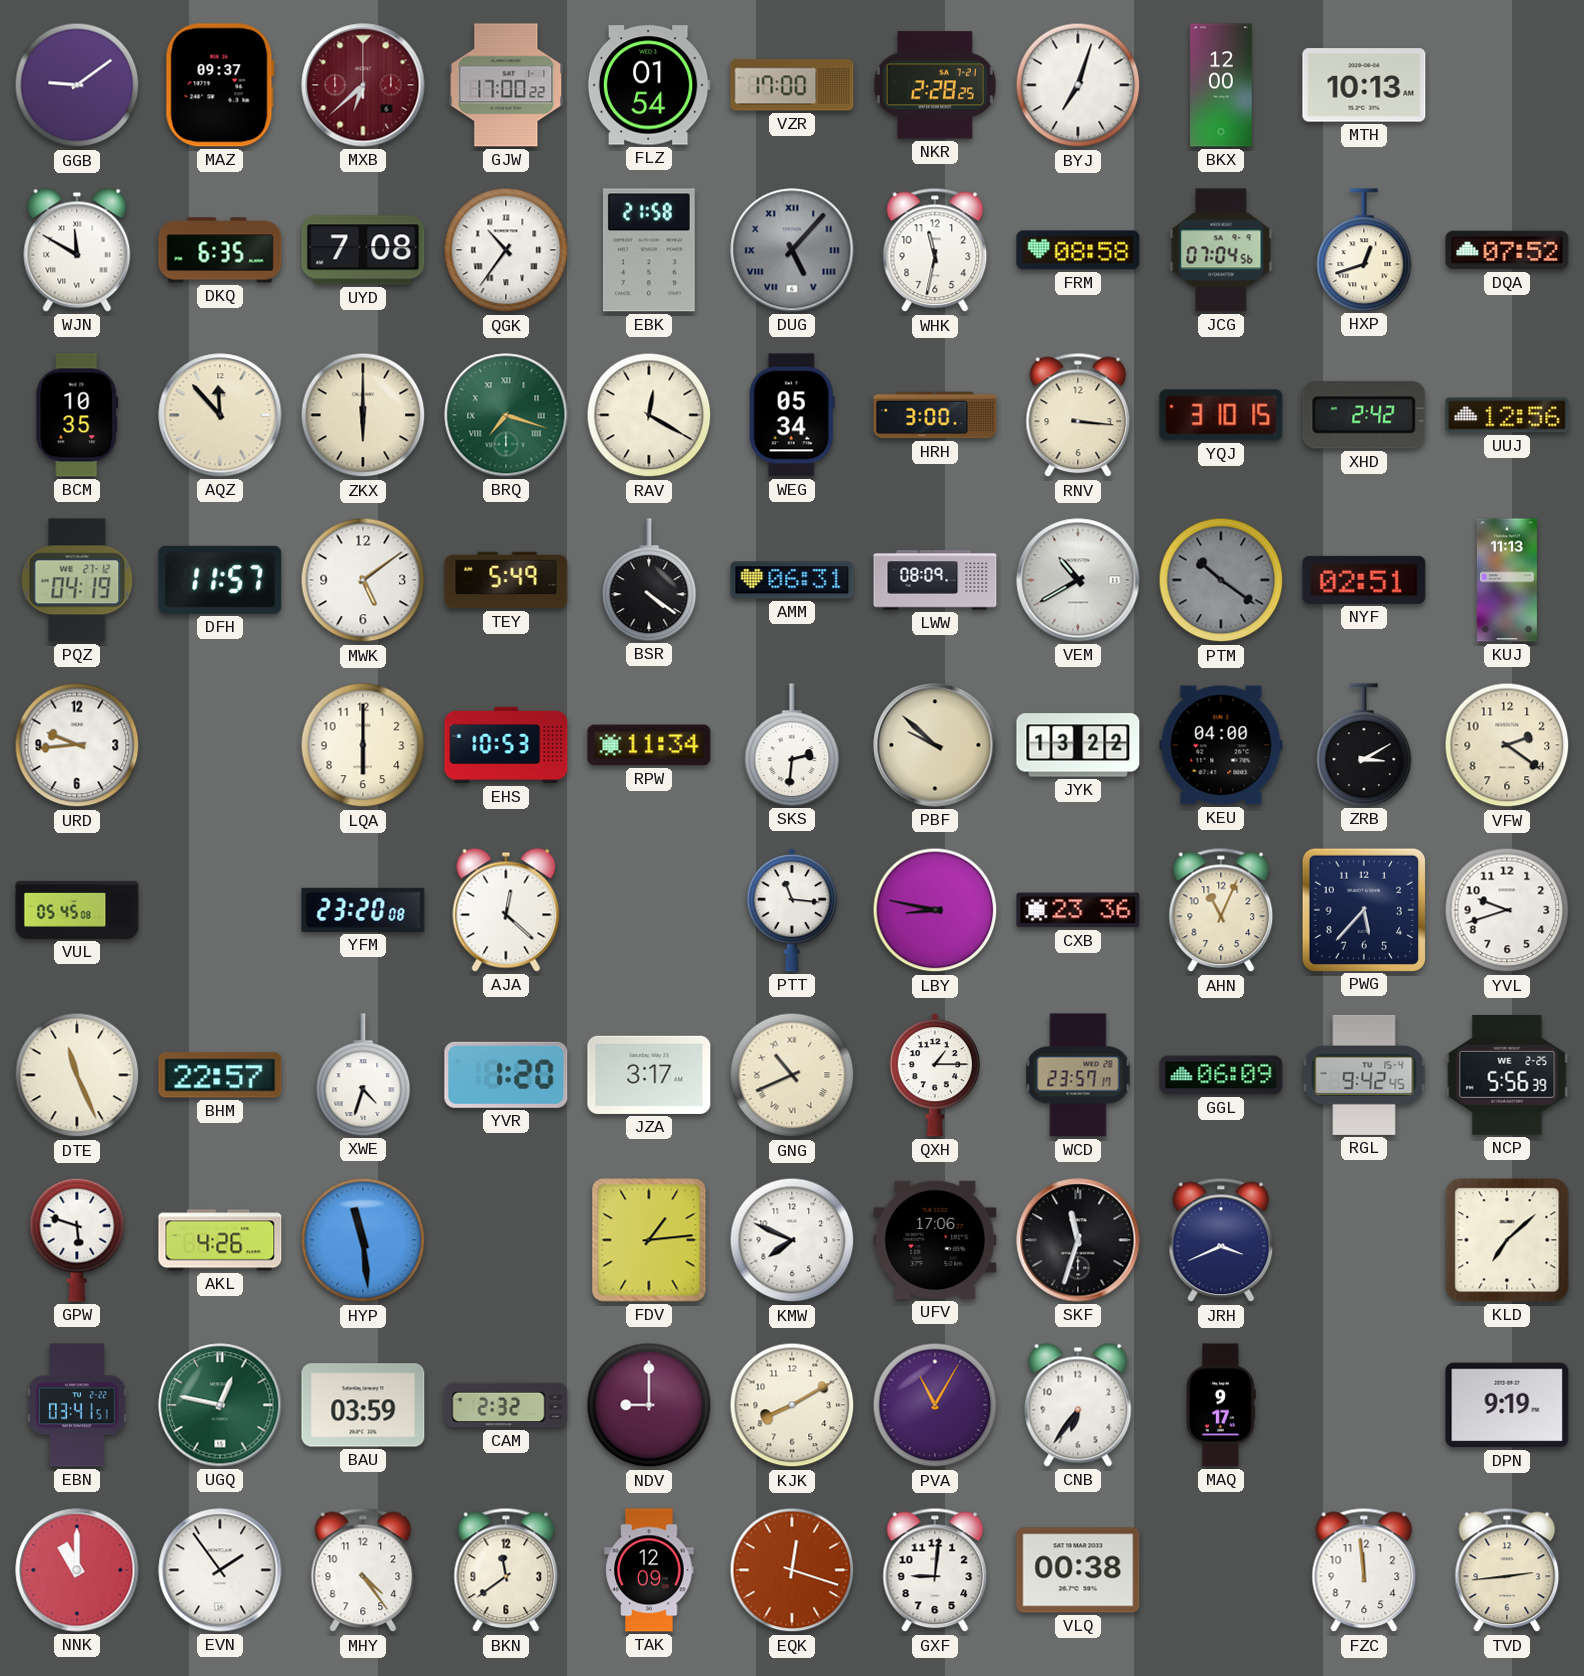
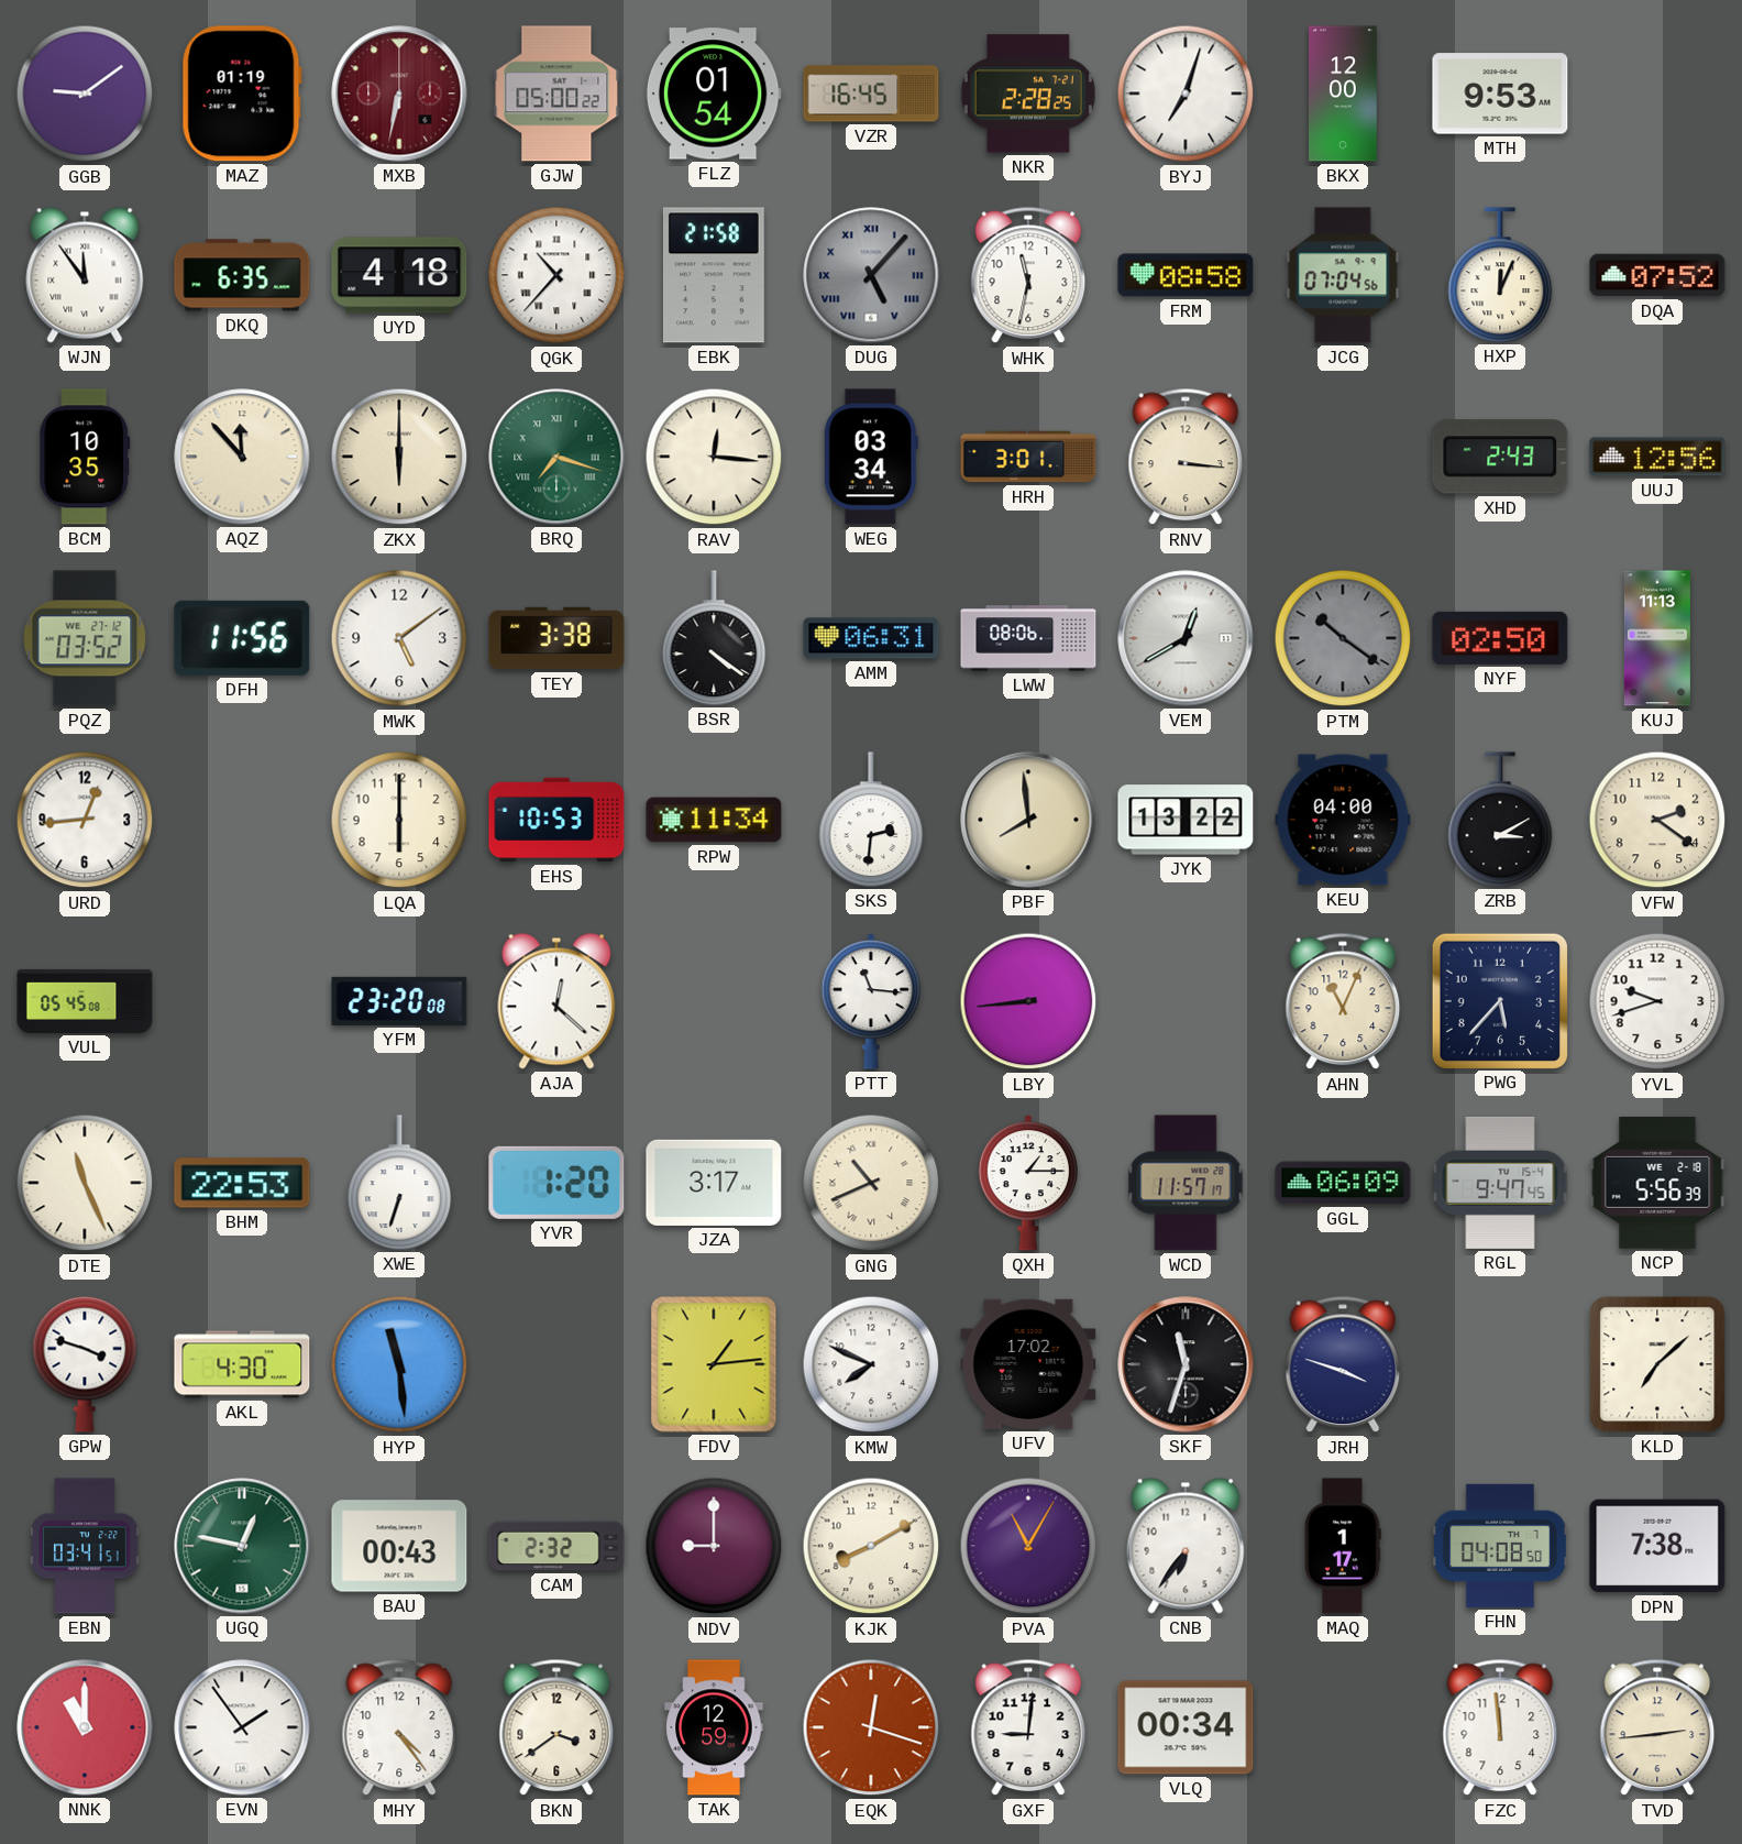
MAZ: 09:37 -> 01:19 (242, 94)
MXB: 6:38 -> 6:32 (399, 94)
GJW: 17:00 -> 05:00 (556, 94)
VZR: 17:00 -> 16:45 (871, 94)
MTH: 10:13 -> 9:53 (1500, 94)
WJN: 11:50 -> 11:54 (85, 275)
UYD: 7:08 -> 4:18 (399, 275)
QGK: 10:36 -> 10:37 (556, 275)
HXP: 12:42 -> 12:04 (1500, 275)
RAV: 12:20 -> 12:16 (714, 457)
WEG: 05:34 -> 03:34 (871, 457)
HRH: 3:00 -> 3:01 (1028, 457)
YQJ: 3:10 -> none (1221, 415)
XHD: 2:42 -> 2:43 (1500, 457)
PQZ: 04:19 -> 03:52 (85, 638)
DFH: 11:57 -> 11:56 (242, 638)
TEY: 5:49 -> 3:38 (556, 638)
LWW: 08:09 -> 08:06 (1028, 638)
VEM: 10:40 -> 12:40 (1186, 638)
NYF: 02:51 -> 02:50 (1500, 638)
URD: 9:44 -> 12:44 (85, 820)
PBF: 9:52 -> 7:59 (1028, 820)
LBY: 8:47 -> 8:44 (1028, 1001)
CXB: 23:36 -> none (1078, 910)
BHM: 22:57 -> 22:53 (242, 1183)
XWE: 4:33 -> 6:33 (399, 1183)
WCD: 23:57 -> 11:57 (1186, 1183)
RGL: 9:42 -> 9:47 (1500, 1183)
NCP date: WE 2-25 -> WE 2-18 (1657, 1183)
GPW: 5:48 -> 3:48 (85, 1364)
AKL: 4:26 -> 4:30 (242, 1364)
UFV: 17:06 -> 17:02 (1028, 1364)
JRH: 3:41 -> 3:48 (1343, 1364)
BAU: 03:59 -> 00:43 (399, 1546)
MAQ: 9:17 -> 1:17 (1344, 1546)
FHN: none -> 04:08 (1500, 1546)
DPN: 9:19 -> 7:38 (1657, 1546)
BKN: 11:39 -> 3:39 (556, 1727)
TAK: 12:09 -> 12:59 (714, 1727)
VLQ: 00:38 -> 00:34 (1186, 1727)
